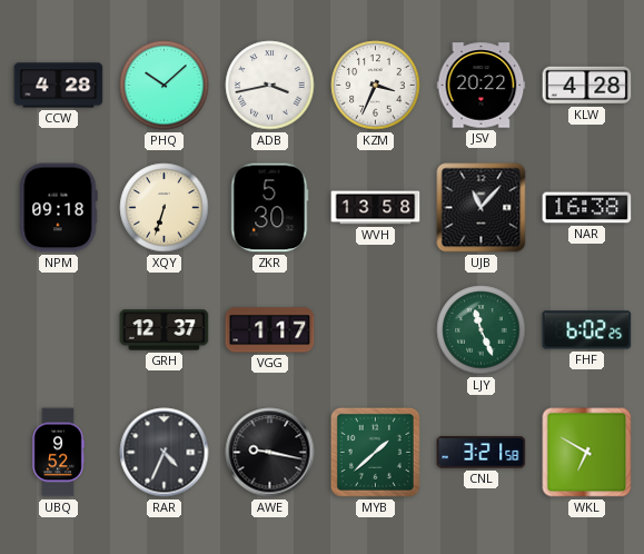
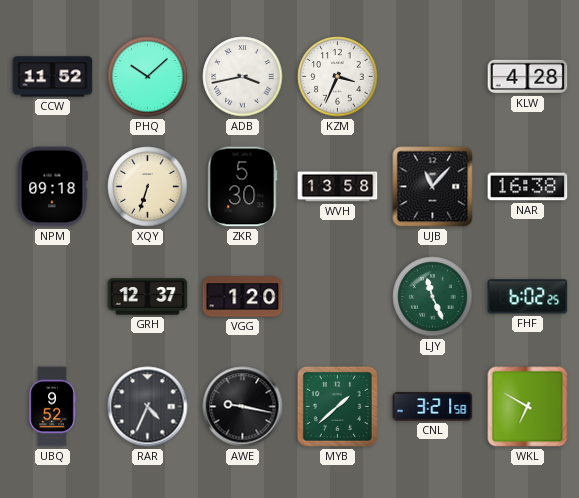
CCW: 4:28 -> 11:52 (53, 77)
JSV: 20:22 -> none (482, 86)
VGG: 1:17 -> 1:20 (243, 297)
